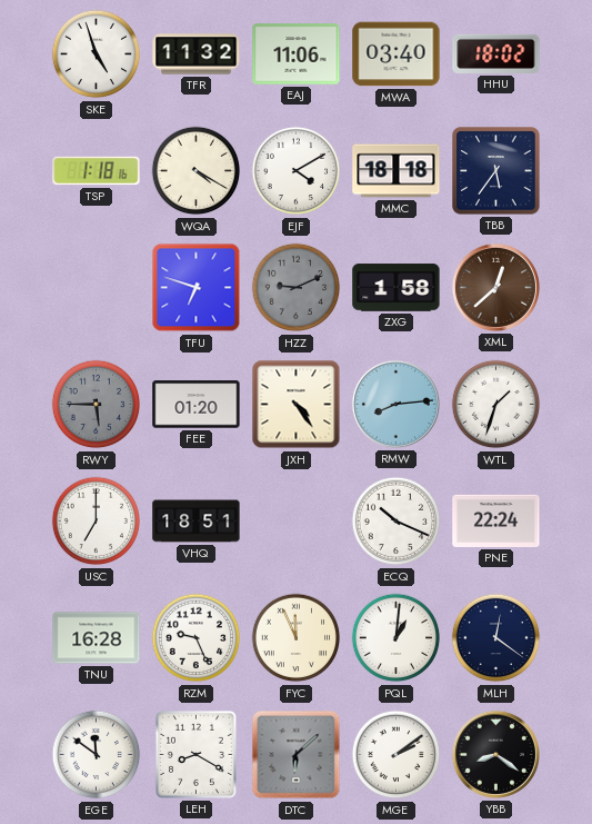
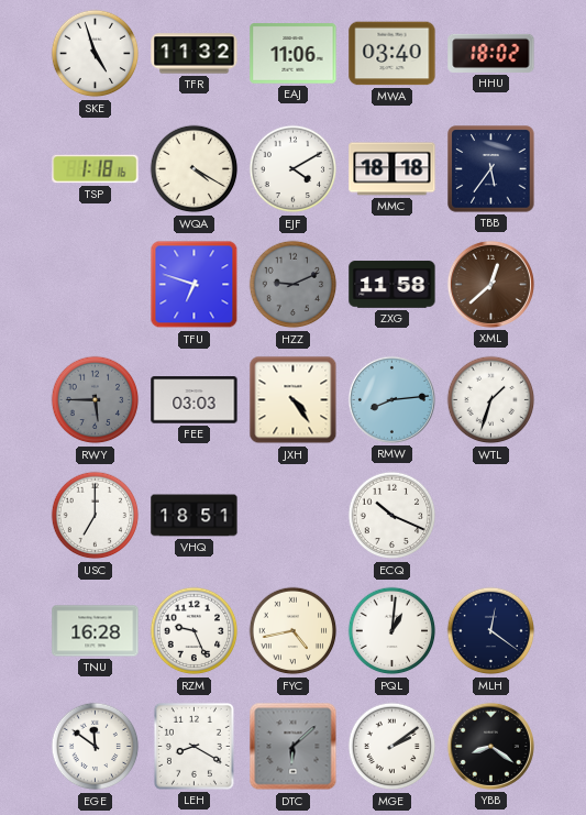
ZXG: 1:58 -> 11:58 (392, 285)
FEE: 01:20 -> 03:03 (195, 400)
PNE: 22:24 -> none (496, 520)
FYC: 11:56 -> 4:43 (294, 631)
